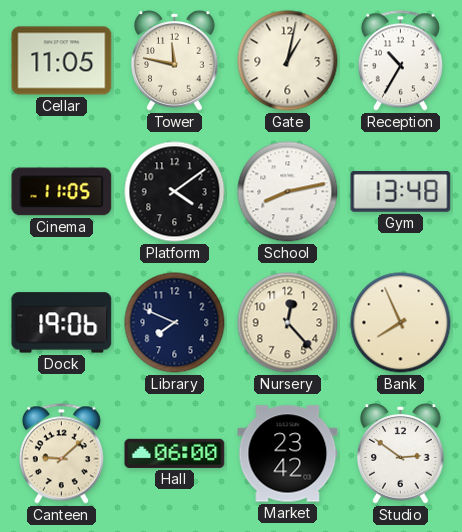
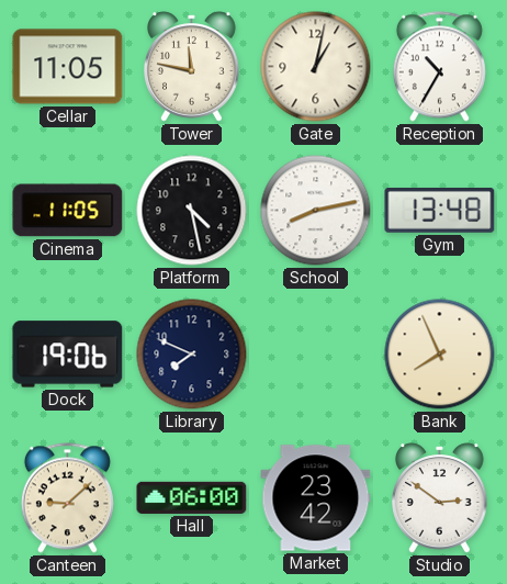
Platform: 4:09 -> 4:28 (192, 211)
Nursery: 12:23 -> none (288, 323)
